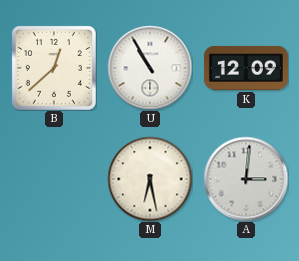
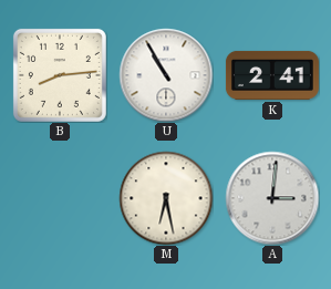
B: 12:38 -> 8:14 (60, 75)
K: 12:09 -> 2:41 (272, 75)
